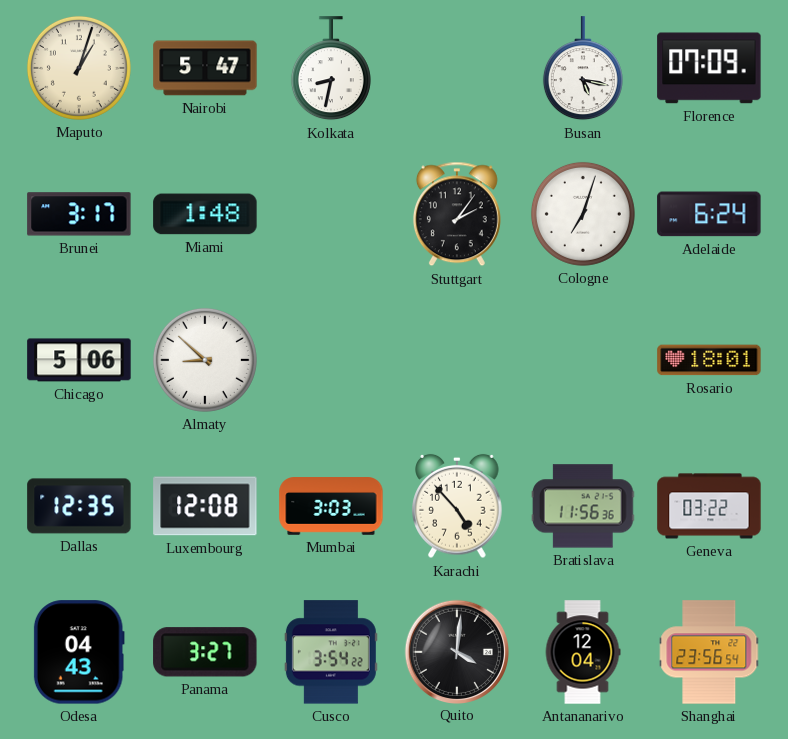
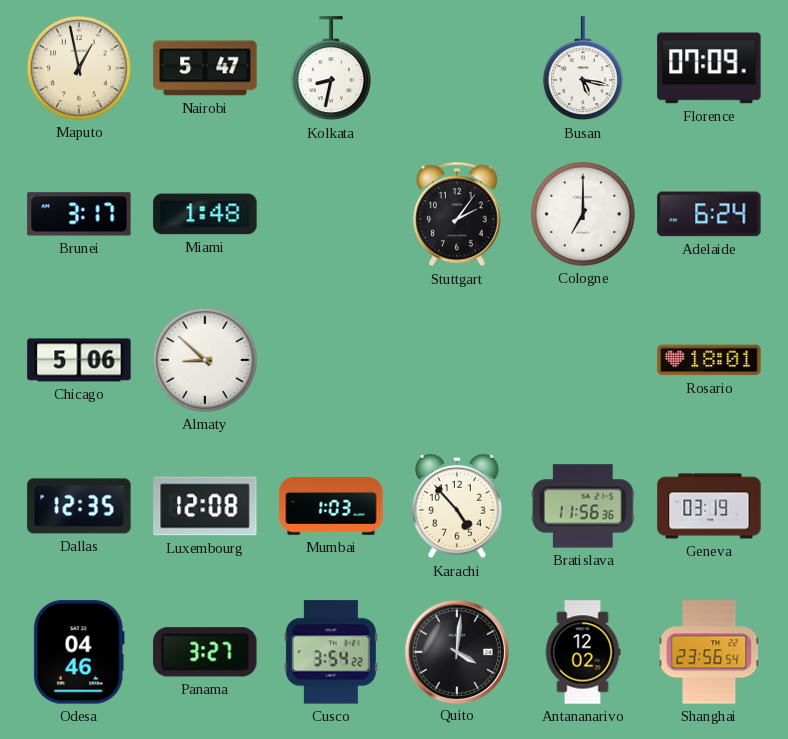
Maputo: 1:03 -> 12:58 (79, 68)
Cologne: 7:03 -> 7:00 (583, 214)
Mumbai: 3:03 -> 1:03 (331, 506)
Geneva: 03:22 -> 03:19 (709, 506)
Odesa: 04:43 -> 04:46 (79, 652)
Antananarivo: 12:04 -> 12:02 (583, 652)
